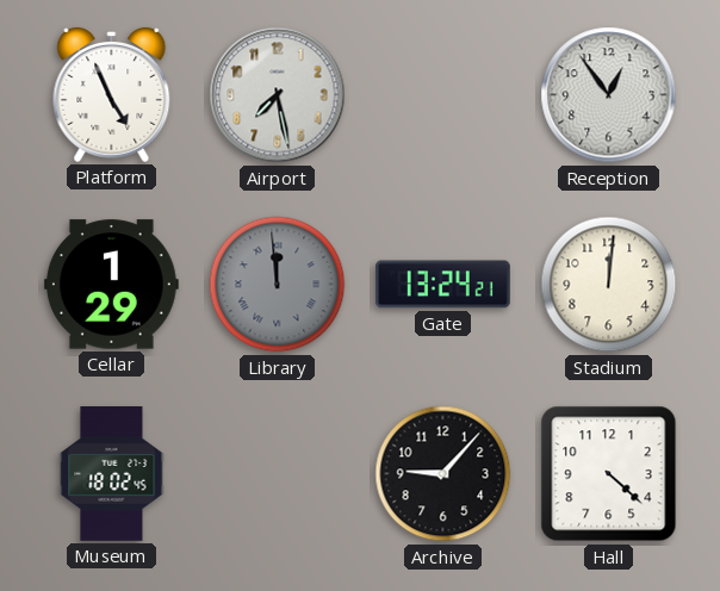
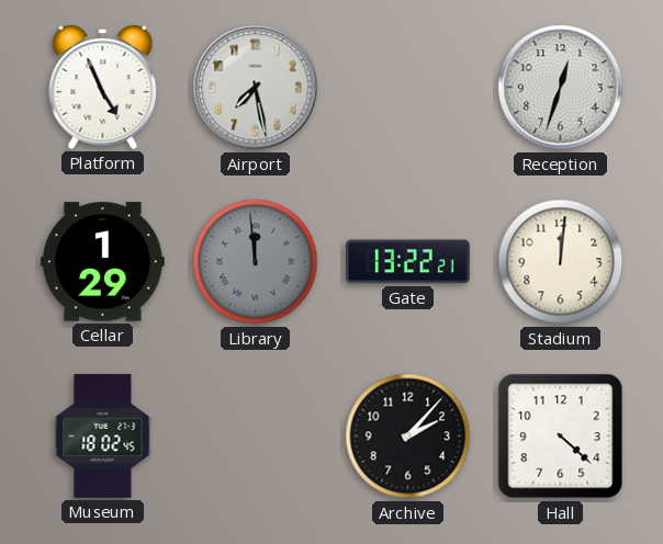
Reception: 12:54 -> 12:33 (561, 88)
Gate: 13:24 -> 13:22 (407, 262)
Archive: 9:07 -> 2:07 (408, 437)
